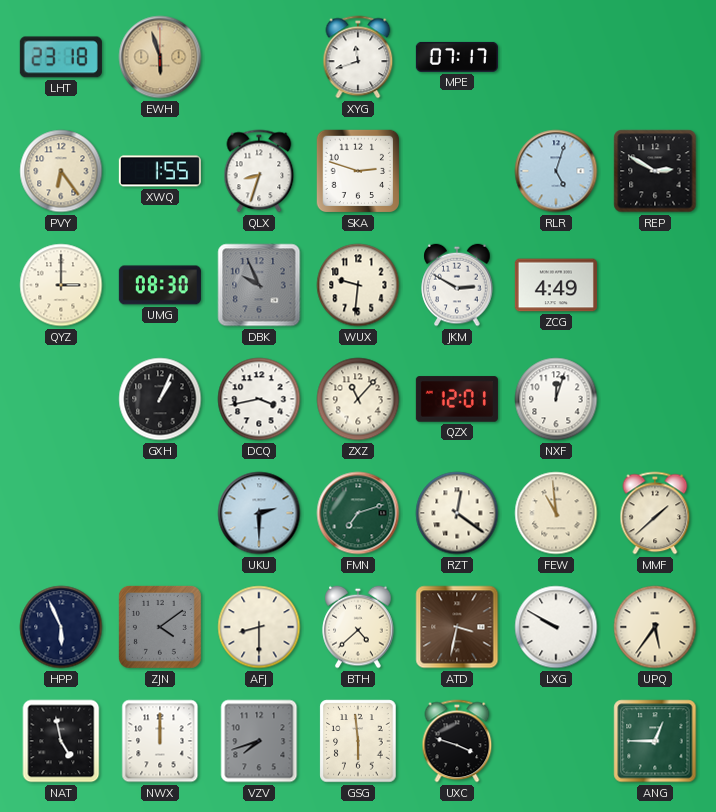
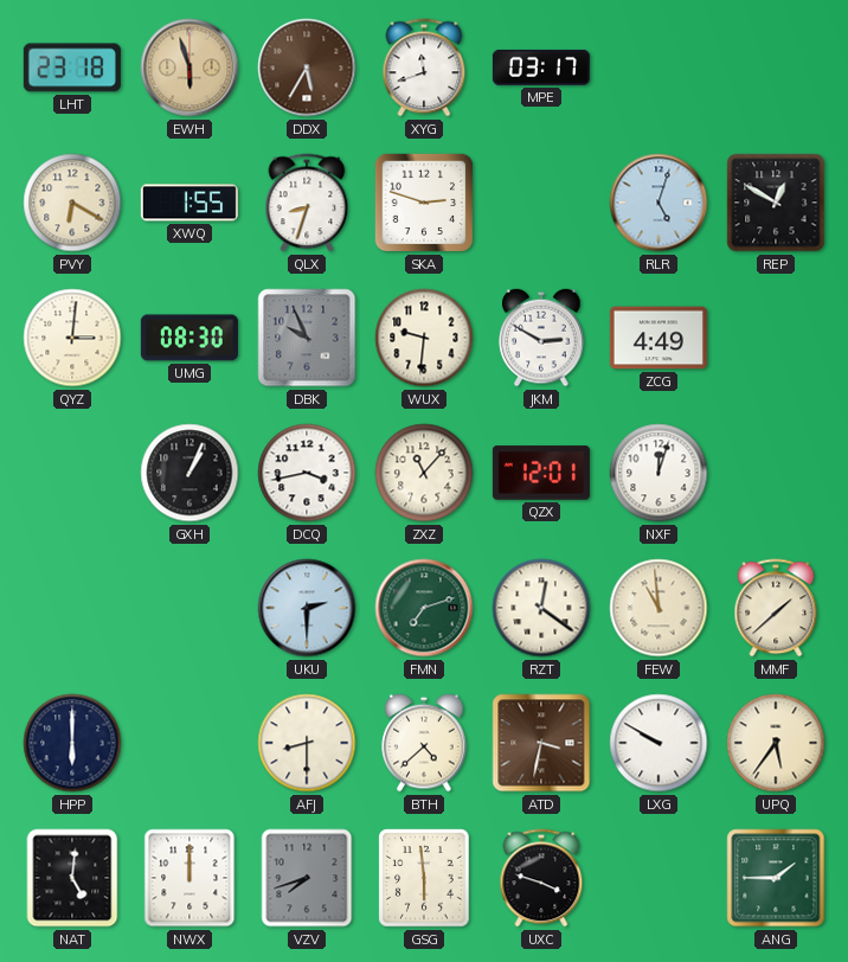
DDX: none -> 5:35 (307, 68)
MPE: 07:17 -> 03:17 (541, 68)
PVY: 6:24 -> 6:20 (72, 203)
REP: 2:50 -> 12:50 (776, 203)
QYZ: 3:00 -> 3:01 (72, 338)
HPP: 5:56 -> 6:00 (72, 743)
ZJN: 4:09 -> none (160, 627)
NAT: 4:58 -> 5:01 (72, 878)
ANG: 12:45 -> 1:45 (776, 878)
